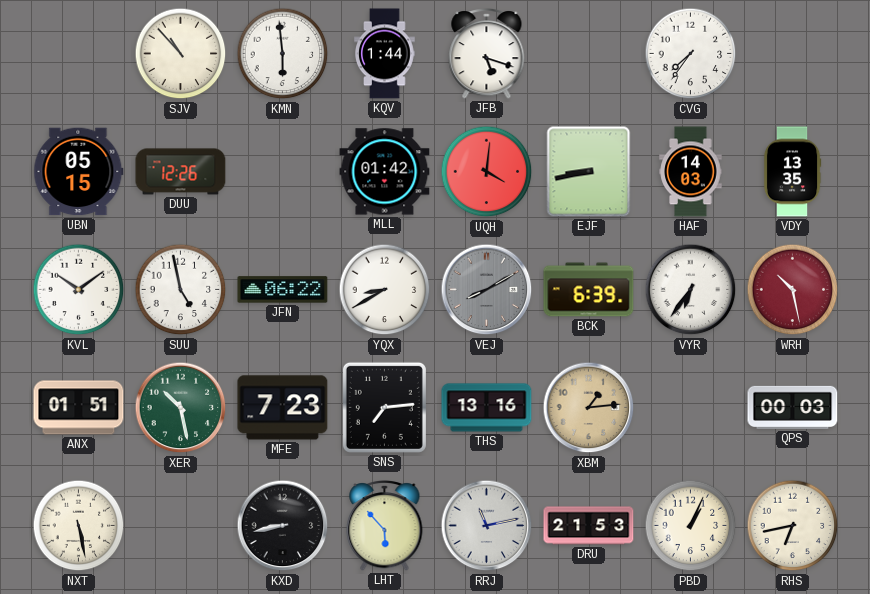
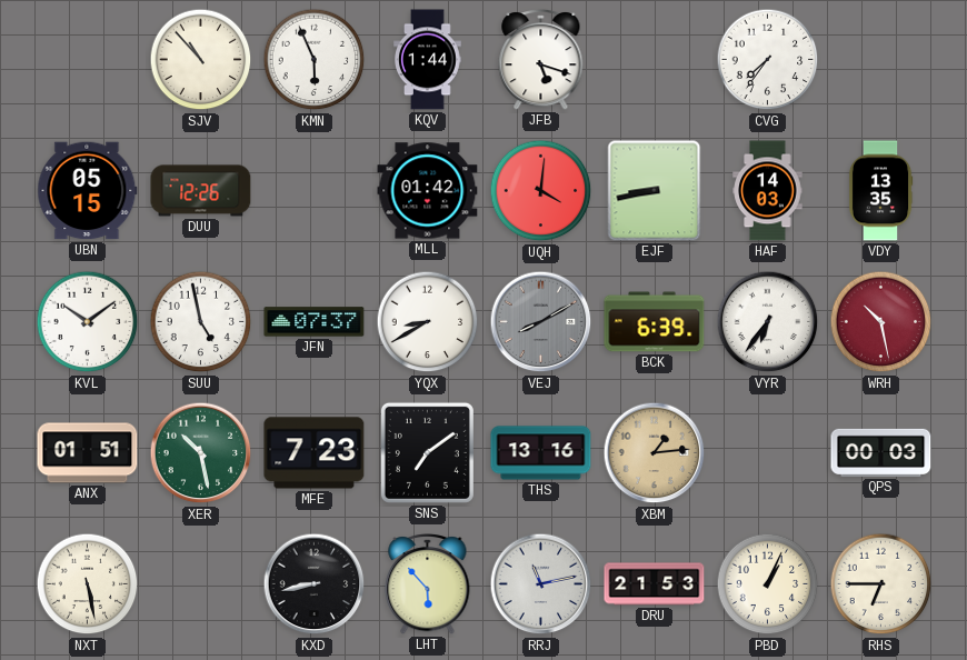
KMN: 5:59 -> 5:56 (315, 60)
JFN: 06:22 -> 07:37 (315, 322)
SNS: 7:14 -> 7:09 (427, 452)
RHS: 6:43 -> 6:45 (881, 584)
